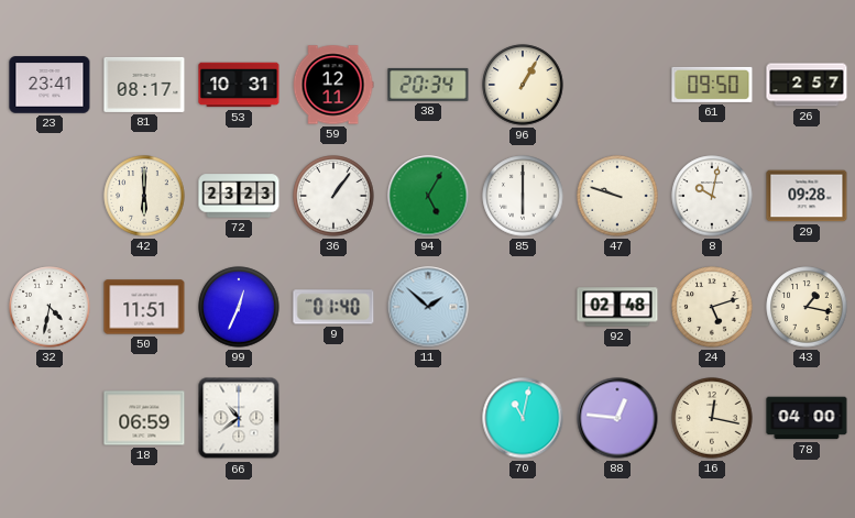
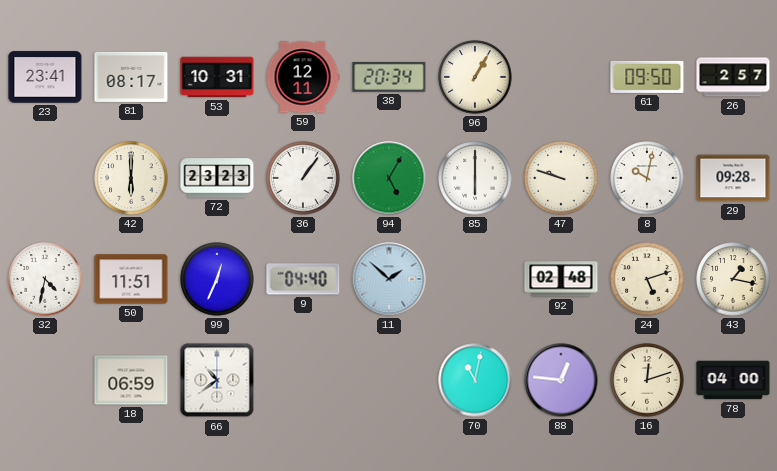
9: 01:40 -> 04:40 (303, 279)
16: 12:17 -> 12:12 (647, 380)
